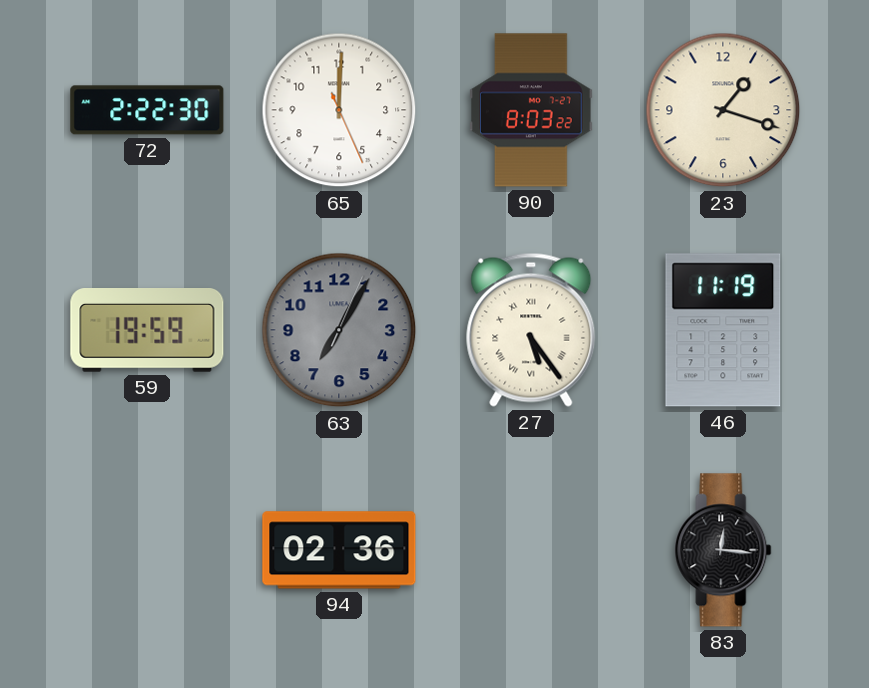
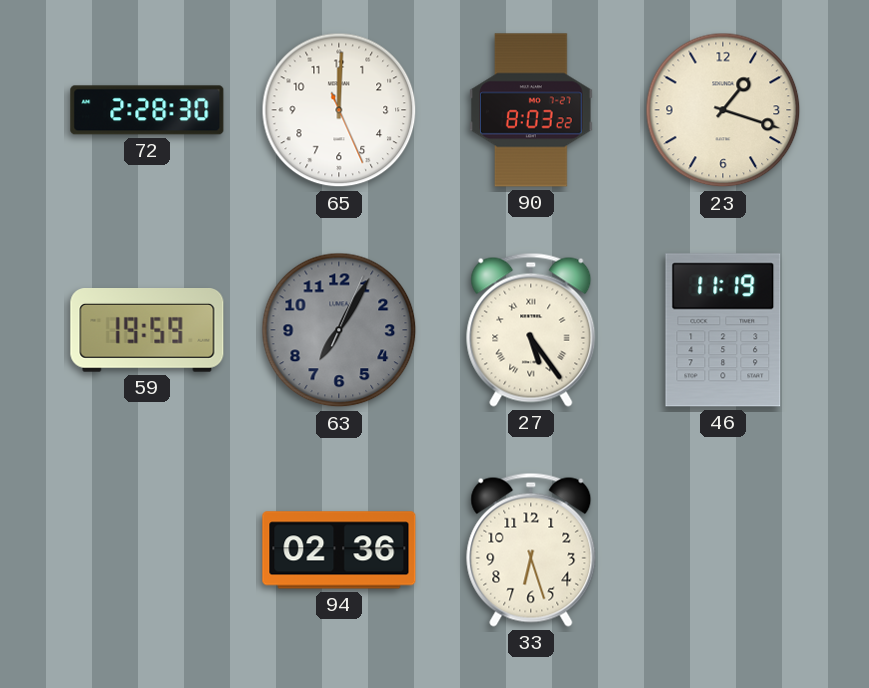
72: 2:22 -> 2:28 (147, 110)
33: none -> 6:27 (531, 550)
83: 12:16 -> none (723, 550)
